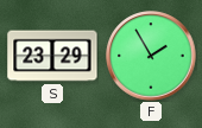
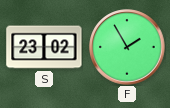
S: 23:29 -> 23:02 (44, 47)
